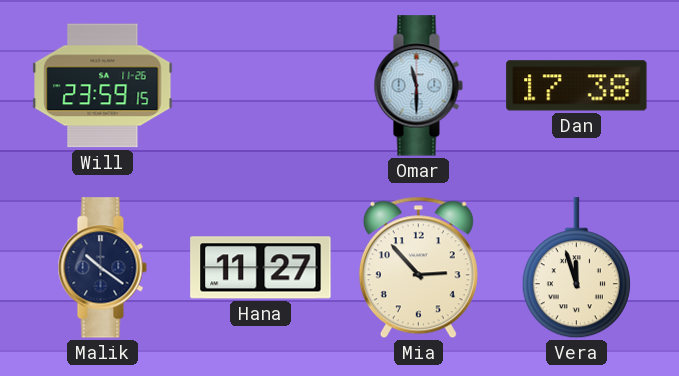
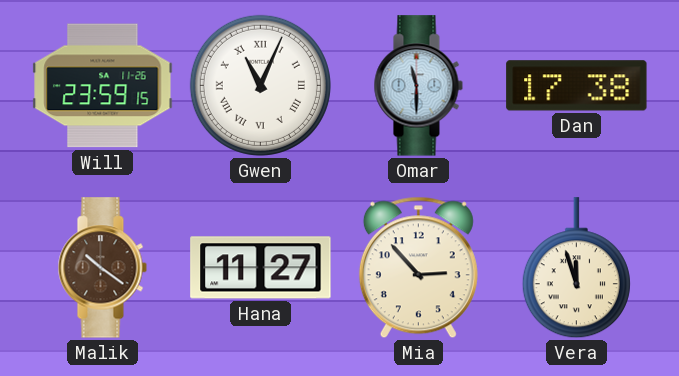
Gwen: none -> 11:04 (260, 85)
Malik dial: navy -> brown (102, 268)
